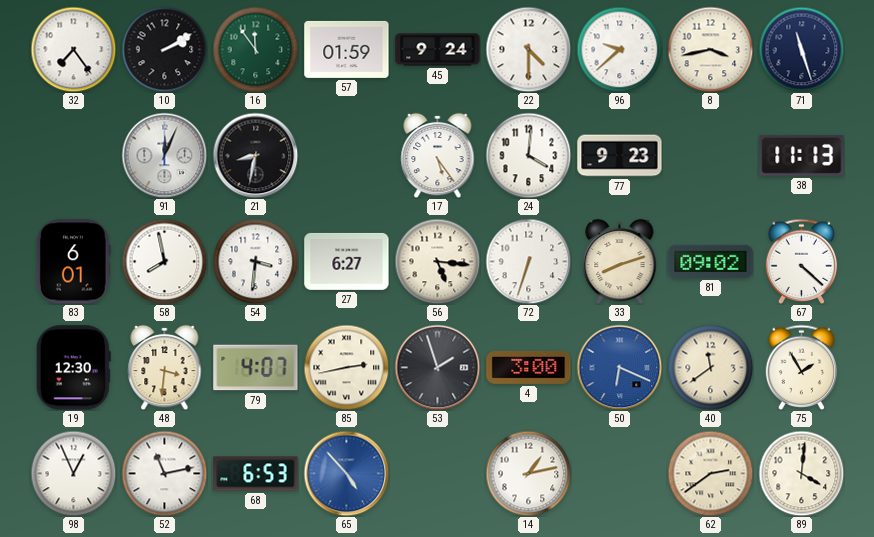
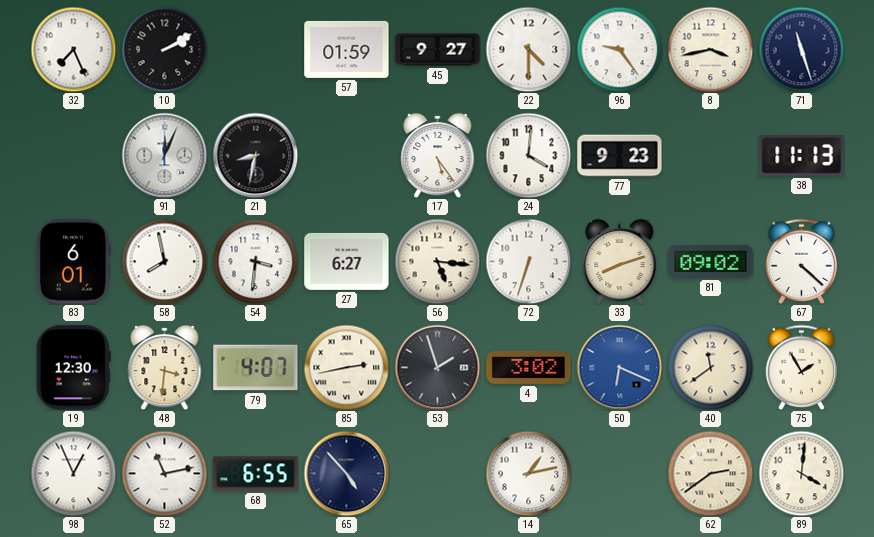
32: 7:24 -> 7:26 (73, 49)
16: 11:54 -> none (255, 49)
45: 9:24 -> 9:27 (438, 50)
96: 9:38 -> 9:24 (619, 49)
4: 3:00 -> 3:02 (529, 367)
68: 6:53 -> 6:55 (256, 474)
65 dial: blue -> navy (346, 473)
